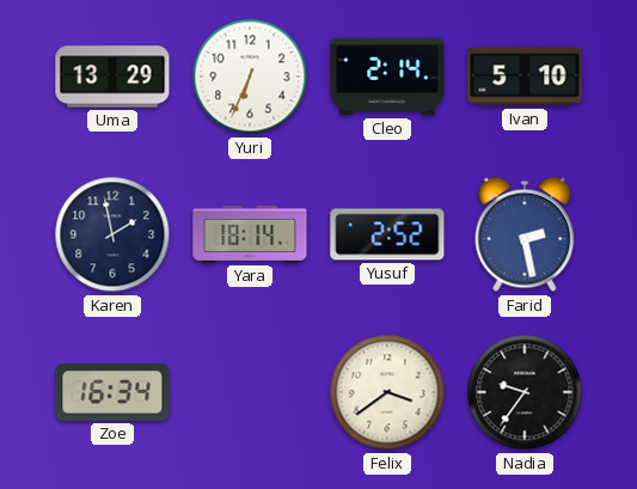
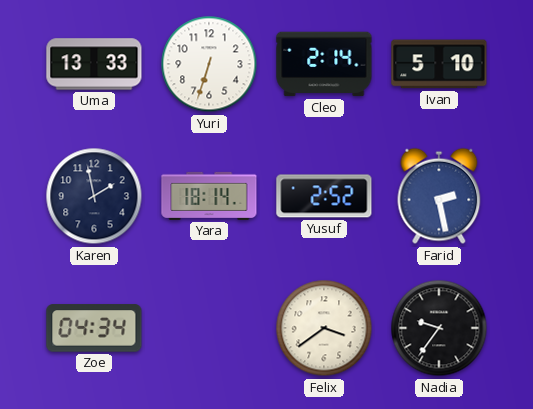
Uma: 13:29 -> 13:33 (94, 64)
Yuri: 6:34 -> 6:33 (209, 64)
Zoe: 16:34 -> 04:34 (94, 328)
